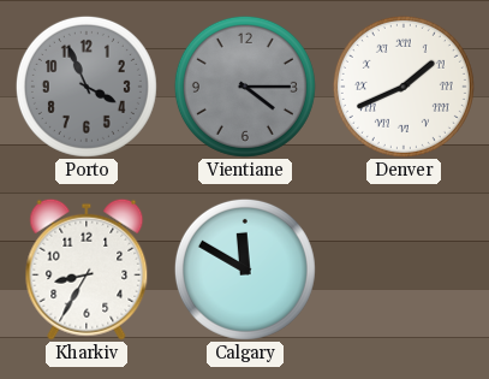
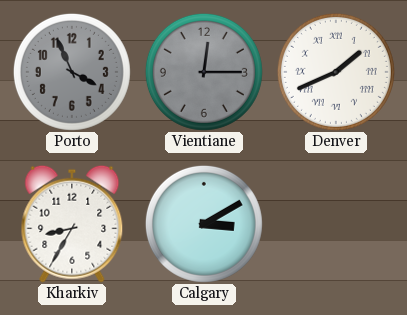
Vientiane: 4:15 -> 12:15 (204, 72)
Calgary: 11:50 -> 3:10 (204, 224)
